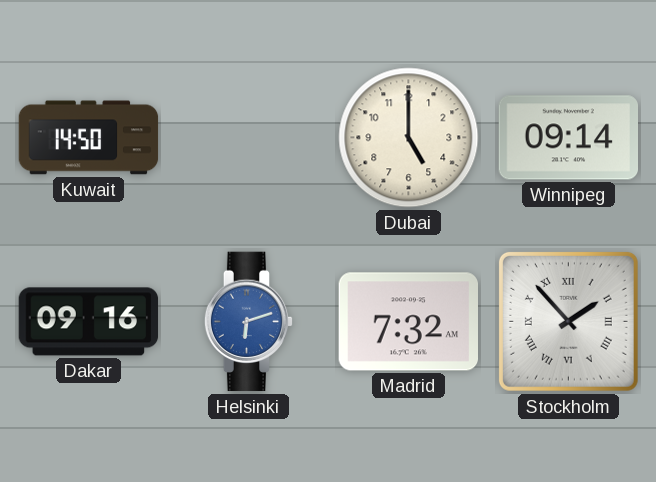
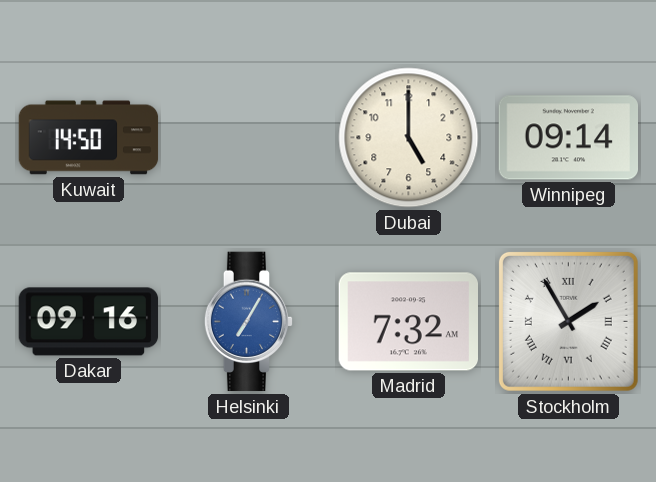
Helsinki: 6:12 -> 7:05 (249, 322)
Stockholm: 1:53 -> 1:55 (568, 321)
